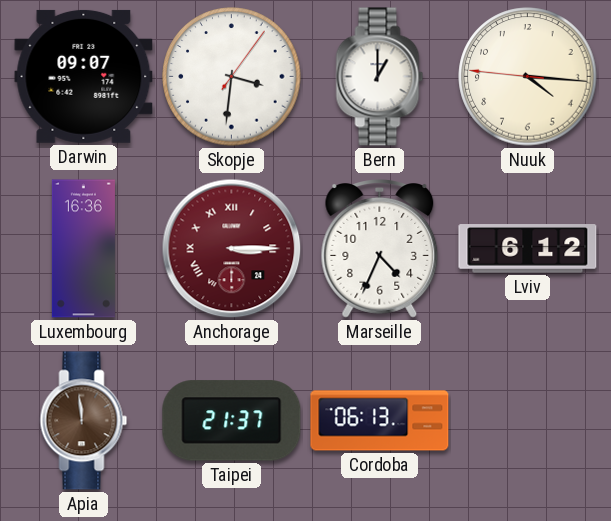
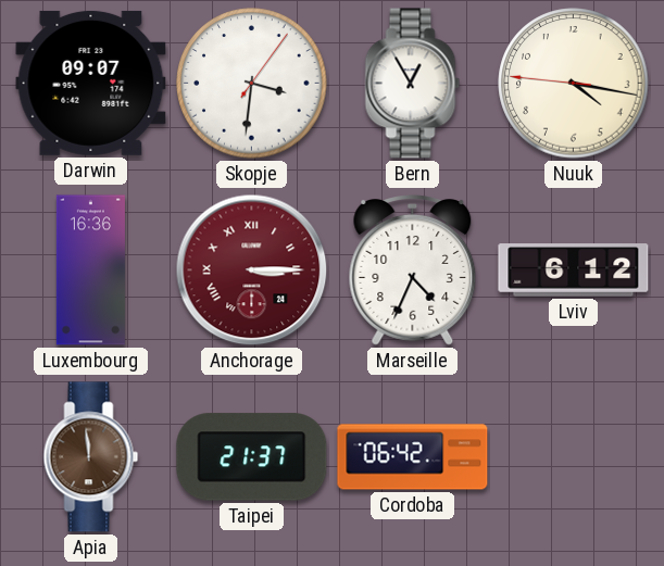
Bern: 1:00 -> 12:55 (413, 84)
Nuuk: 4:15 -> 4:16 (574, 84)
Cordoba: 06:13 -> 06:42 (413, 457)
